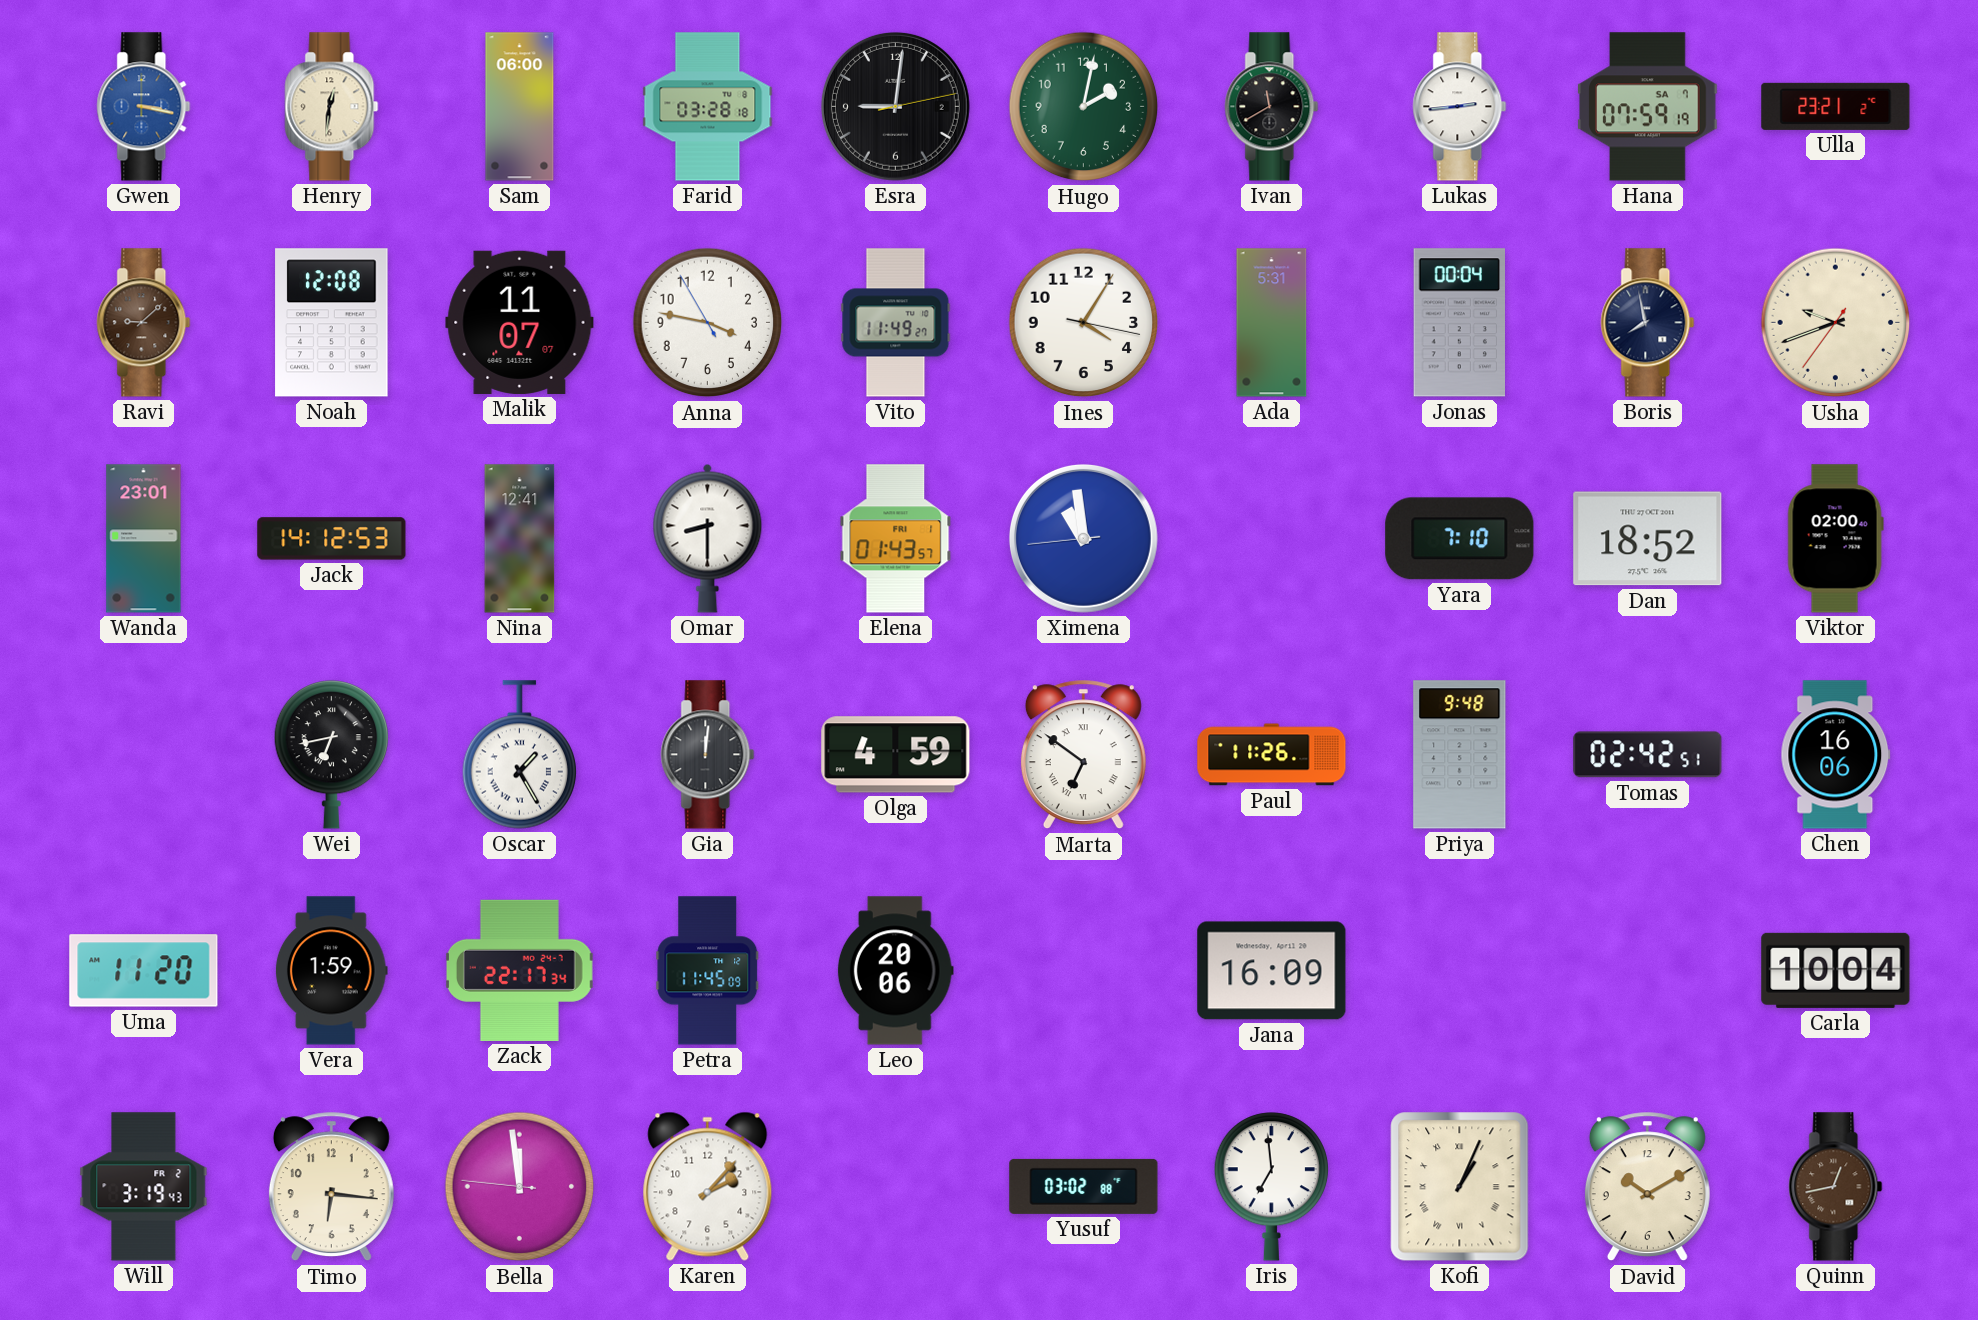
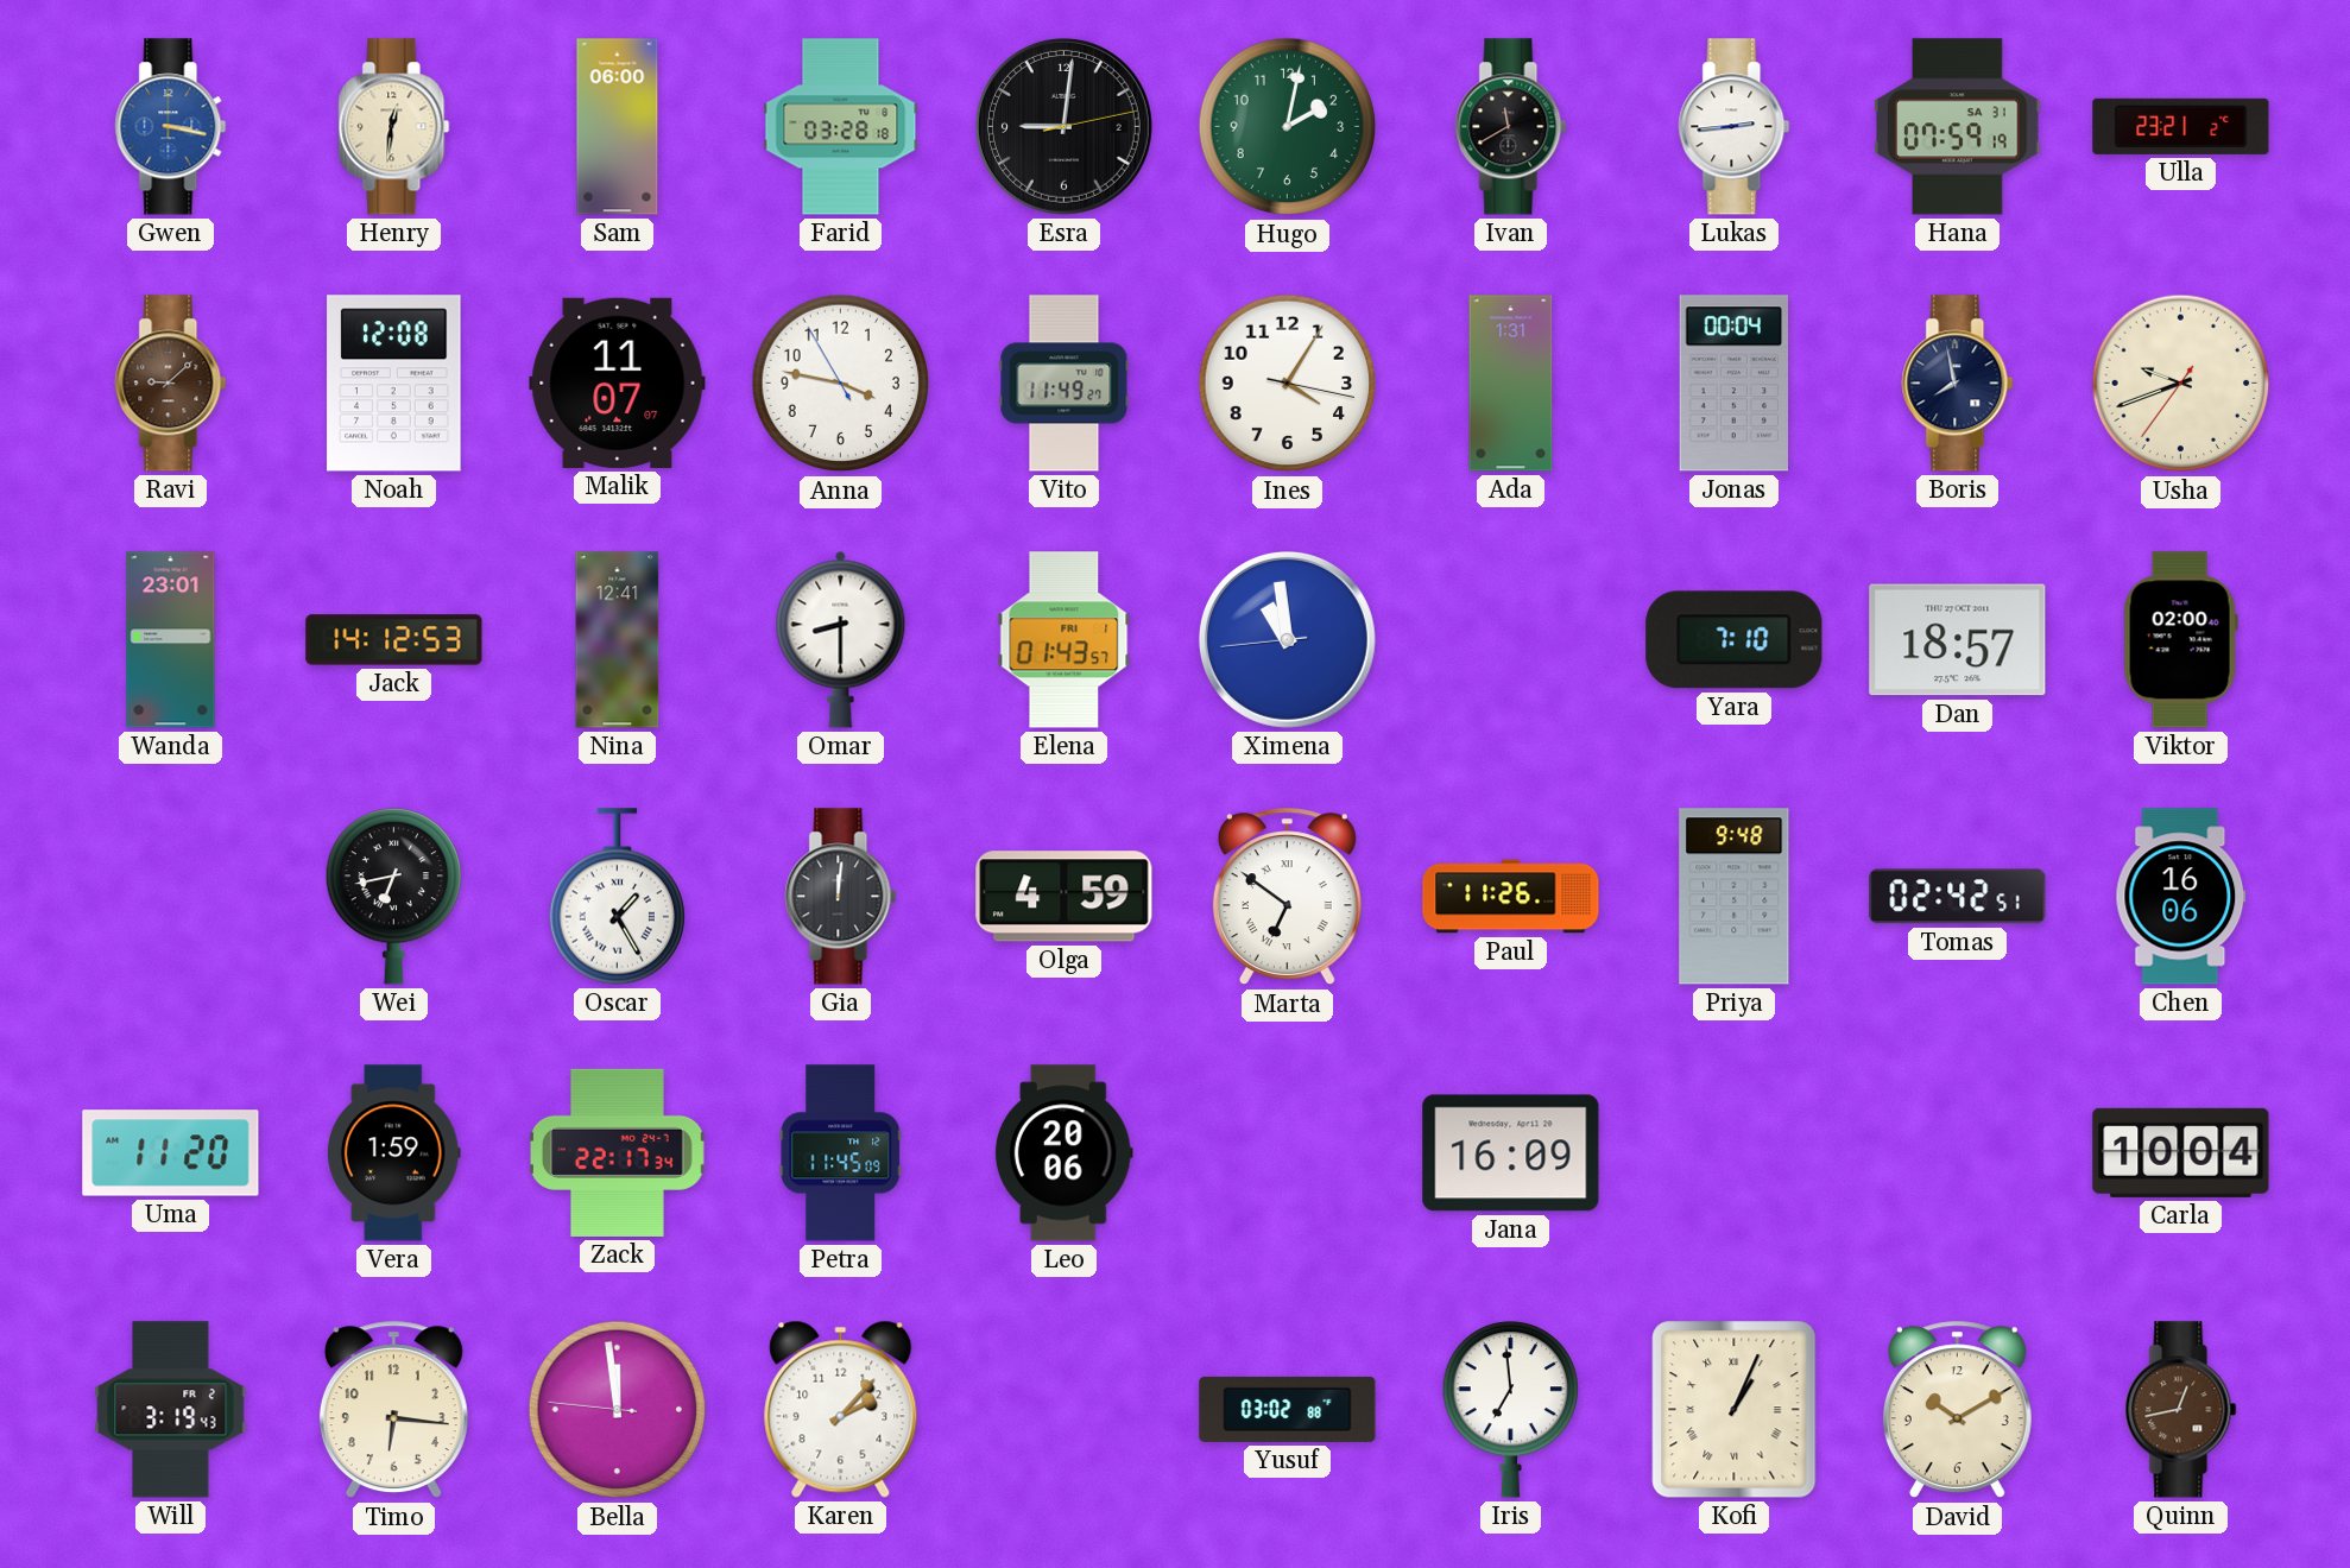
Hana date: SA 7 -> SA 31 (1958, 127)
Ada: 5:31 -> 1:31 (1511, 384)
Dan: 18:52 -> 18:57 (1958, 640)
